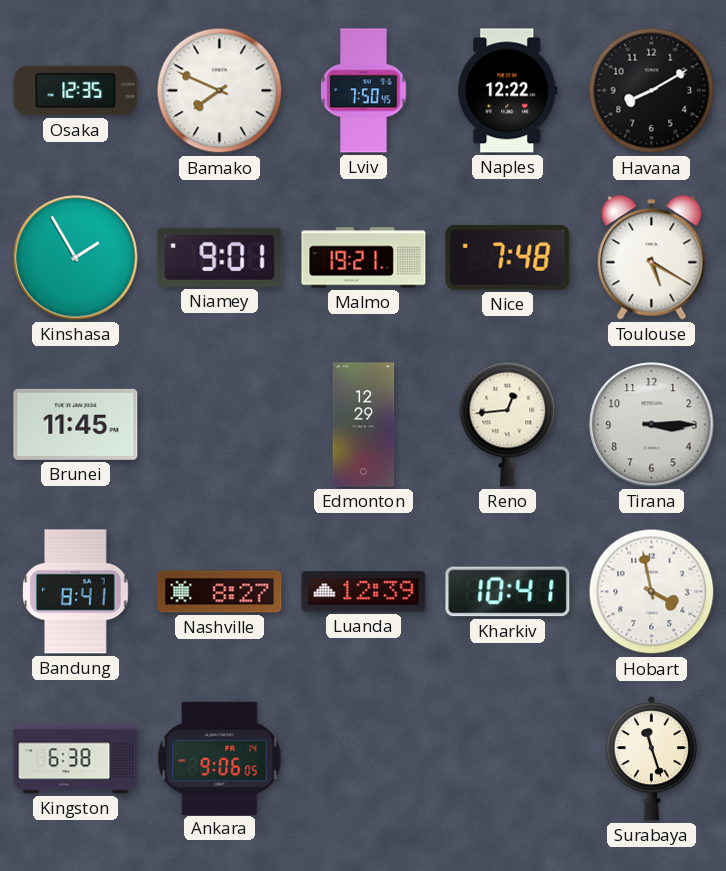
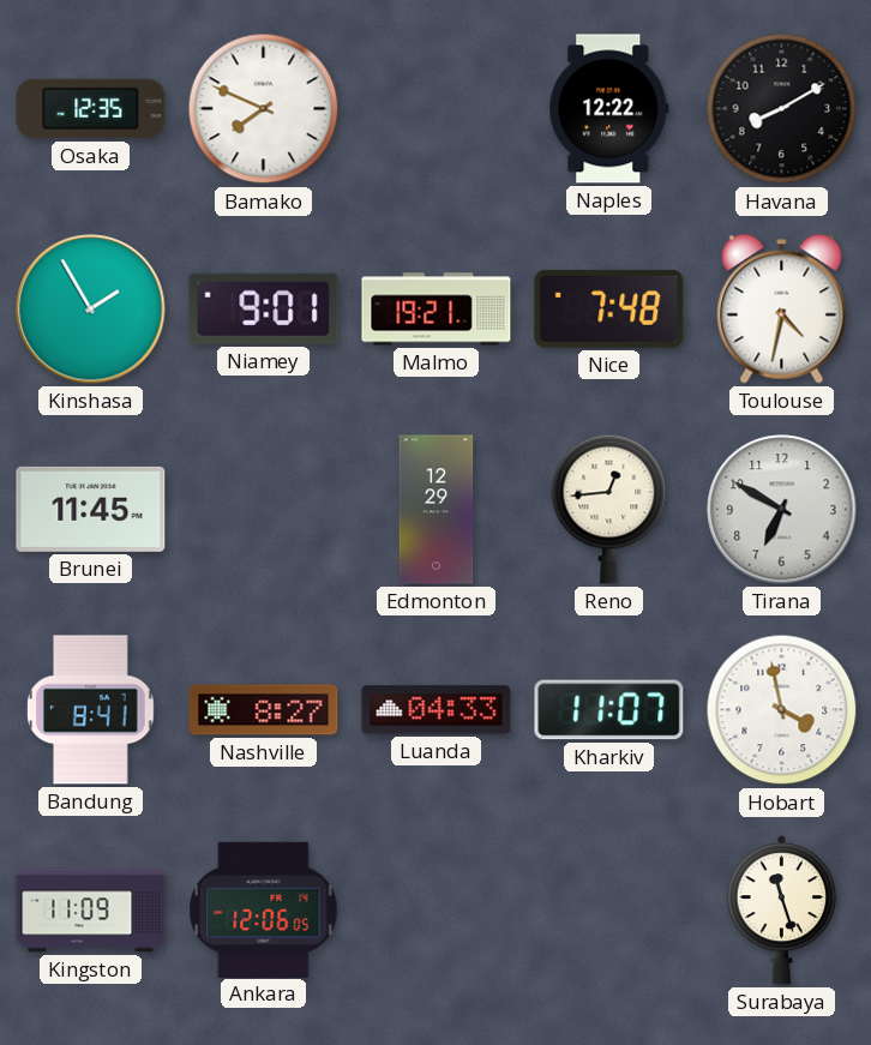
Lviv: 7:50 -> none (364, 91)
Toulouse: 5:20 -> 4:32 (782, 310)
Tirana: 3:15 -> 6:50 (782, 510)
Luanda: 12:39 -> 04:33 (437, 710)
Kharkiv: 10:41 -> 11:07 (609, 710)
Kingston: 6:38 -> 11:09 (91, 911)
Ankara: 9:06 -> 12:06 (264, 909)
